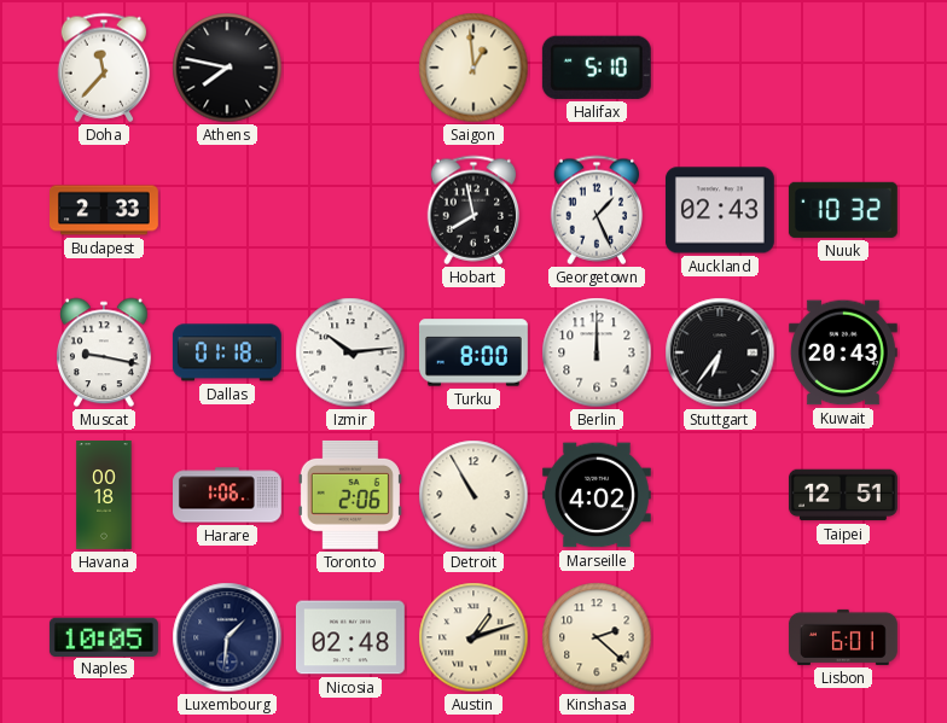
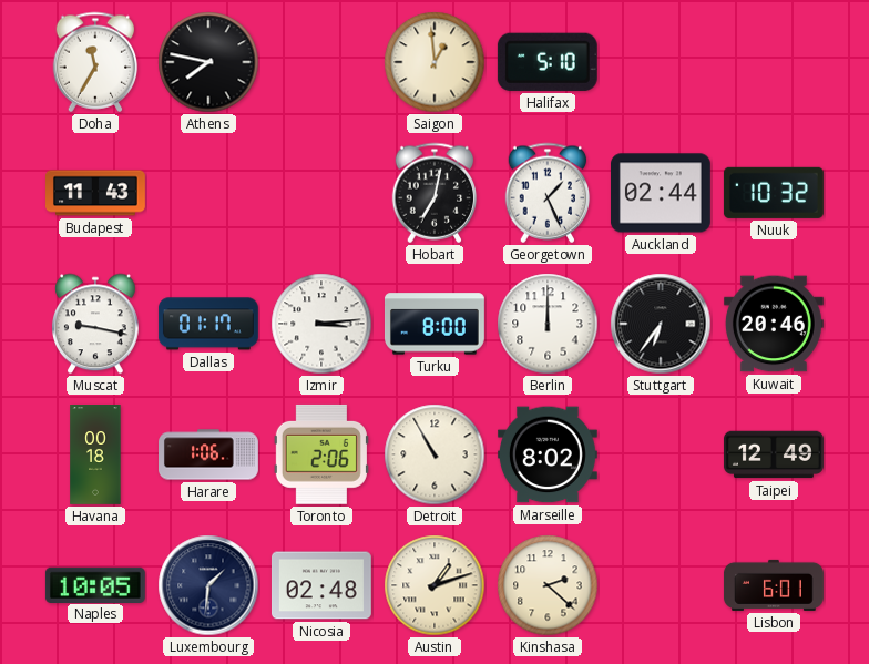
Doha: 11:37 -> 11:35 (95, 62)
Budapest: 2:33 -> 11:43 (96, 193)
Hobart: 7:58 -> 7:02 (434, 193)
Auckland: 02:43 -> 02:44 (661, 193)
Dallas: 01:18 -> 01:17 (208, 324)
Izmir: 10:14 -> 3:14 (321, 324)
Kuwait: 20:43 -> 20:46 (774, 324)
Marseille: 4:02 -> 8:02 (548, 454)
Taipei: 12:51 -> 12:49 (774, 454)
